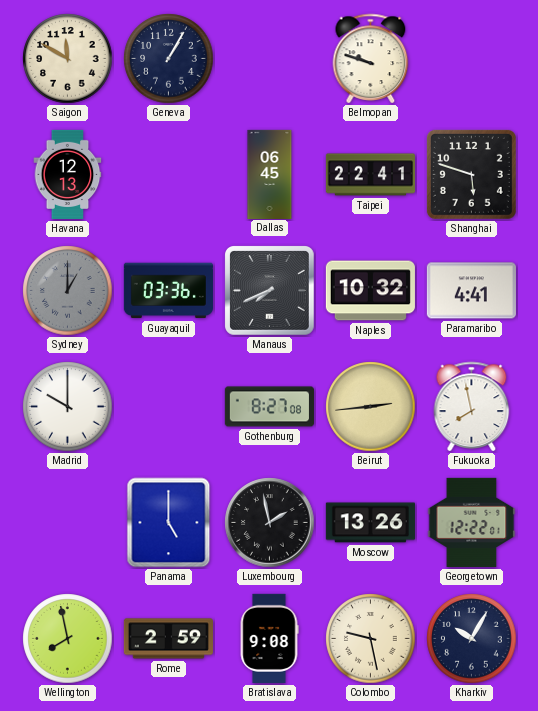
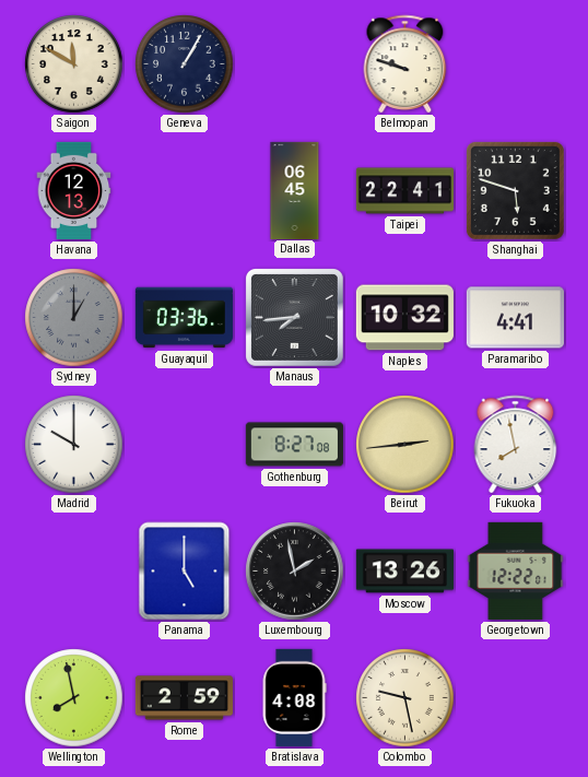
Manaus: 7:41 -> 7:44 (295, 318)
Bratislava: 9:08 -> 4:08 (294, 697)
Kharkiv: 10:05 -> none (472, 639)
